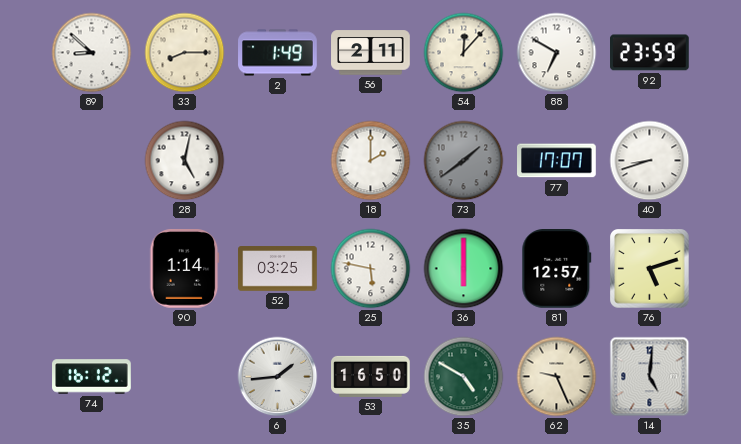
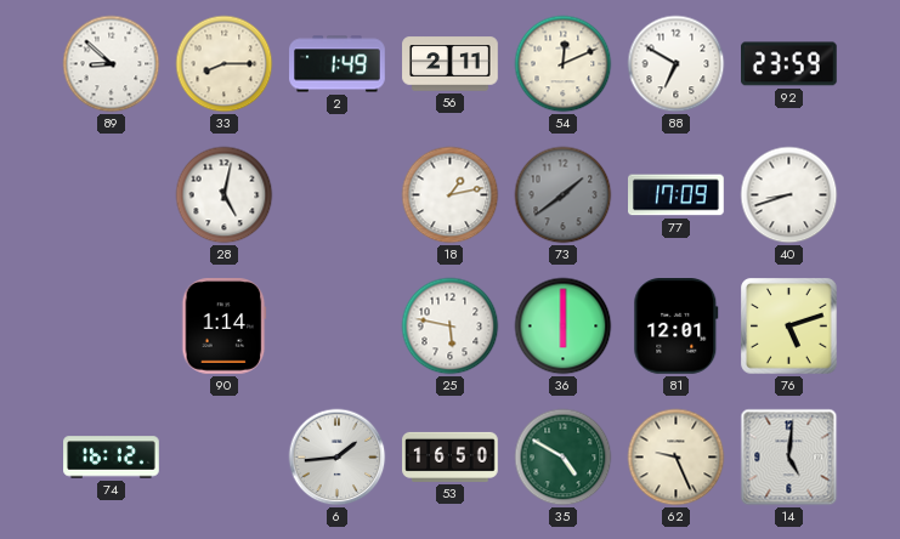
54: 12:07 -> 12:11 (564, 64)
18: 2:00 -> 1:13 (451, 195)
77: 17:07 -> 17:09 (677, 195)
52: 03:25 -> none (278, 269)
81: 12:57 -> 12:01 (677, 327)
